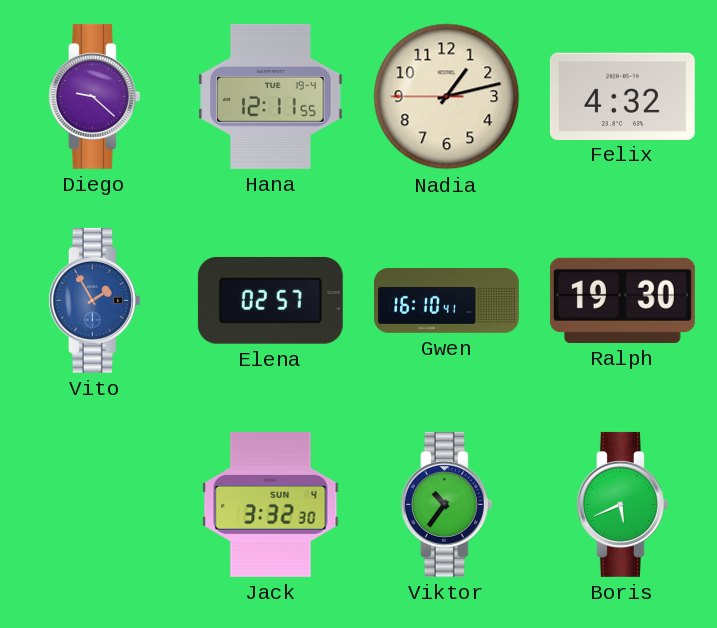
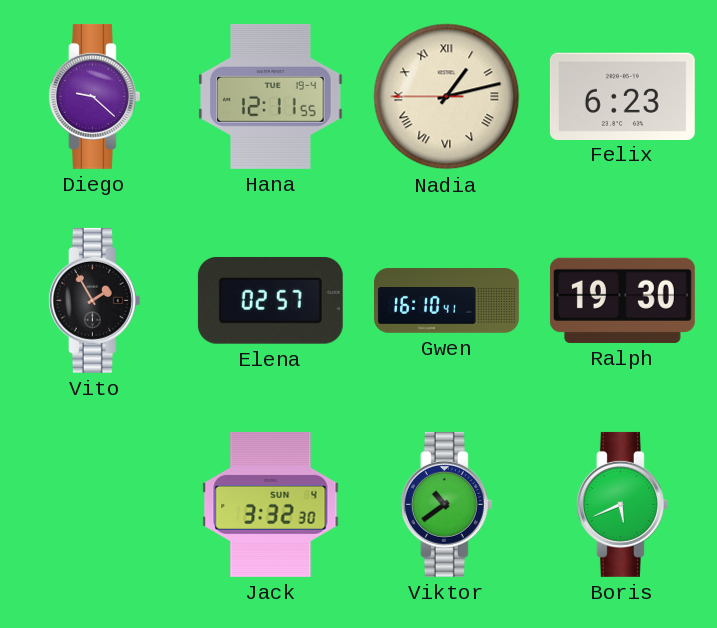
Nadia numerals: Arabic -> Roman (447, 97)
Felix: 4:32 -> 6:23 (622, 96)
Vito dial: blue -> black (94, 300)
Viktor: 10:36 -> 10:39 (446, 504)
